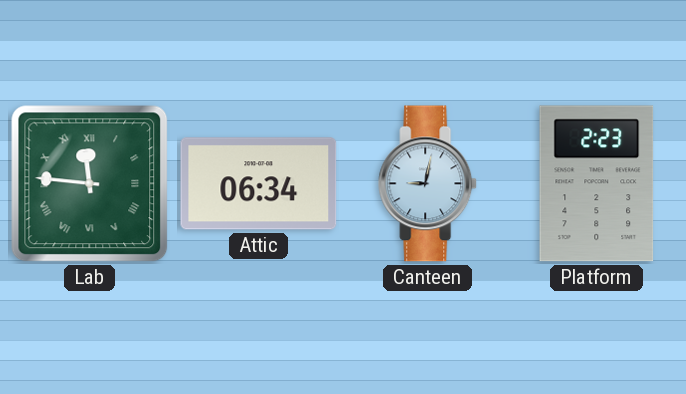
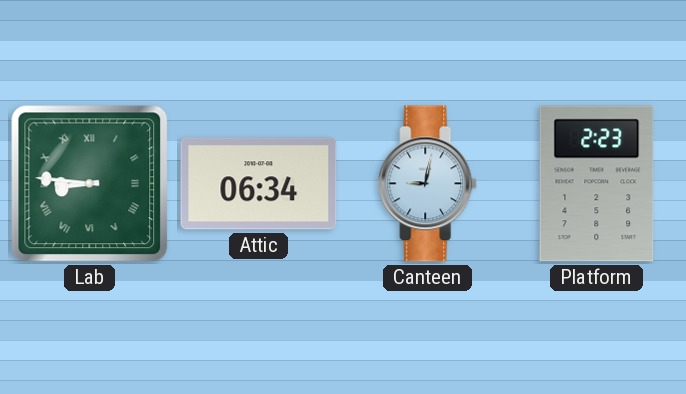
Lab: 11:46 -> 8:46 (90, 184)
